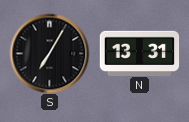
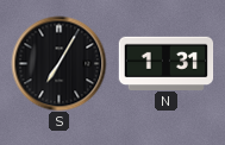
N: 13:31 -> 1:31 (165, 63)
